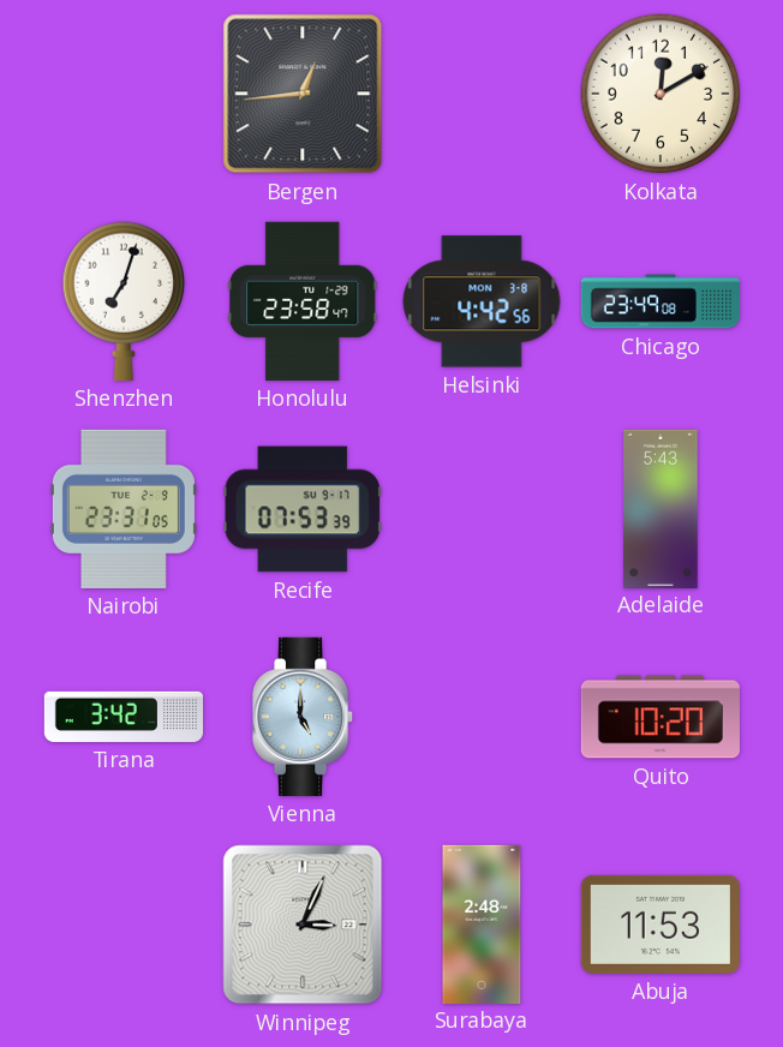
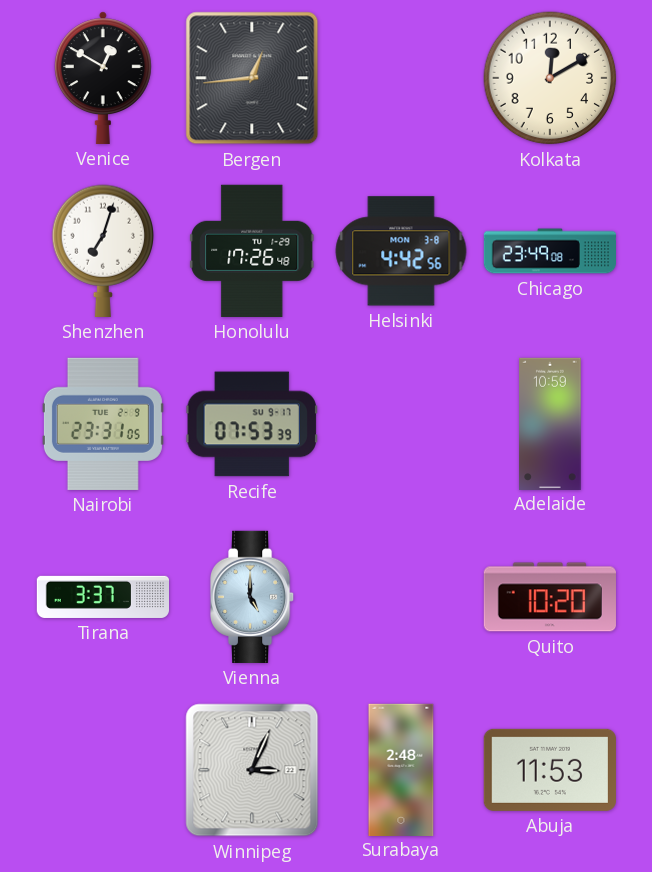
Venice: none -> 12:50 (103, 78)
Honolulu: 23:58 -> 17:26 (252, 251)
Adelaide: 5:43 -> 10:59 (550, 423)
Tirana: 3:42 -> 3:37 (102, 597)
